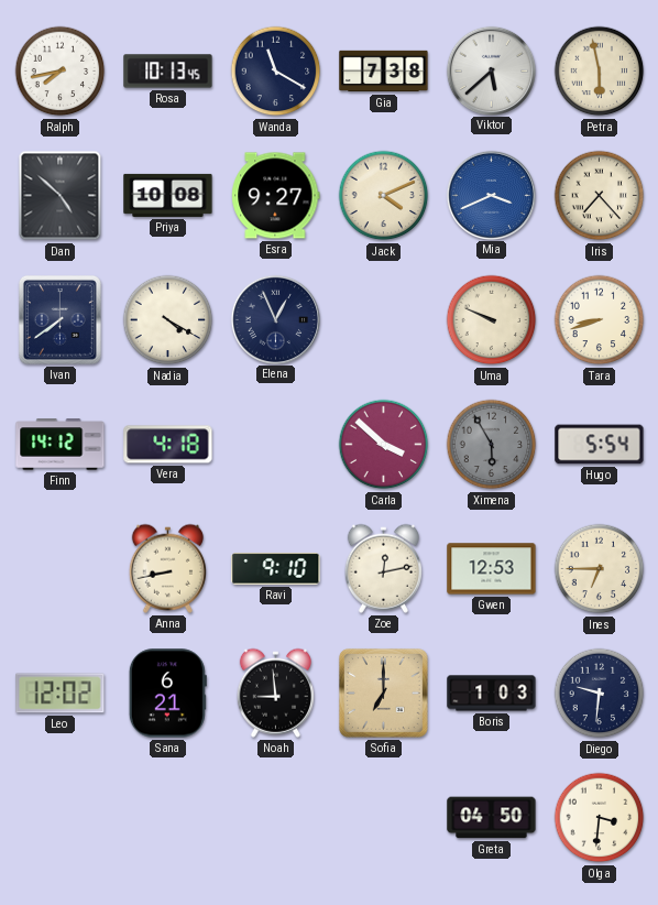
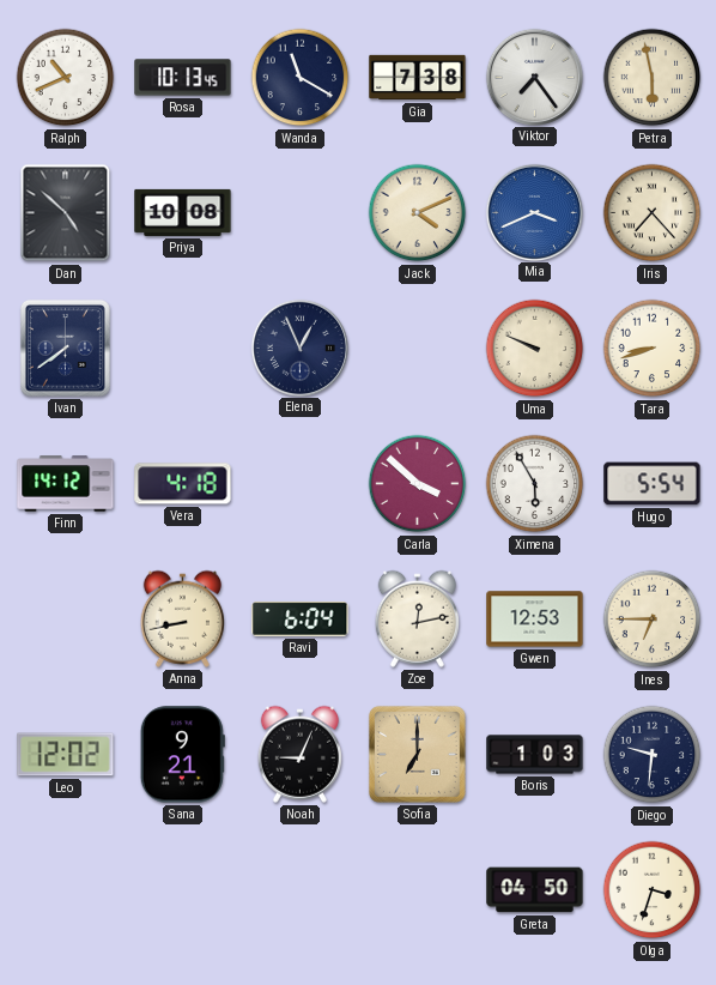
Ralph: 7:43 -> 10:41 (66, 78)
Viktor: 5:38 -> 7:24 (534, 77)
Esra: 9:27 -> none (276, 196)
Nadia: 4:20 -> none (168, 320)
Ximena dial: grey -> white (535, 484)
Ravi: 9:10 -> 6:04 (301, 618)
Sana: 6:21 -> 9:21 (182, 755)
Noah: 8:59 -> 9:04 (299, 754)
Olga: 3:31 -> 3:33 (653, 890)
